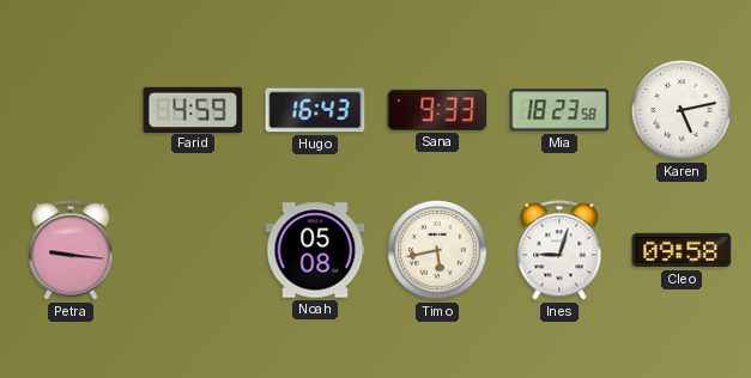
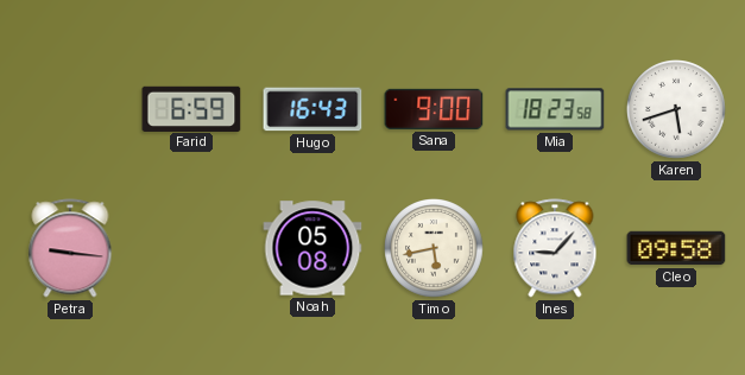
Farid: 4:59 -> 6:59 (191, 108)
Sana: 9:33 -> 9:00 (434, 109)
Karen: 5:13 -> 5:42 (676, 109)
Ines: 9:03 -> 9:07 (555, 248)
